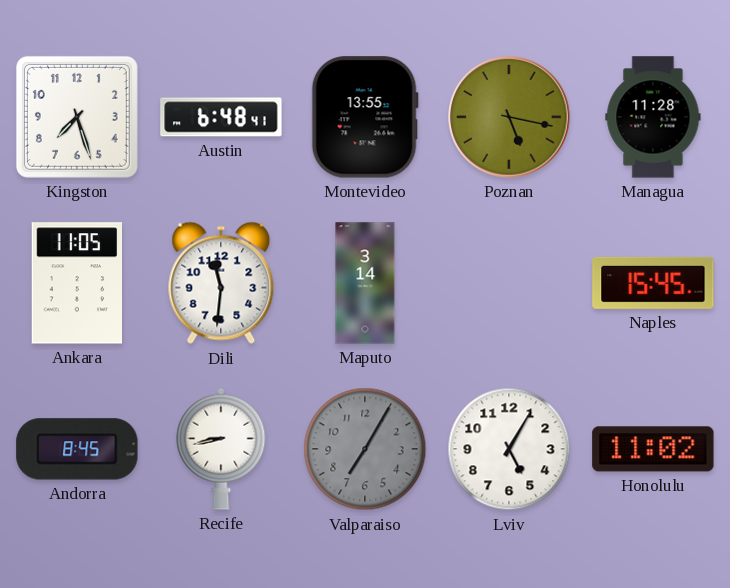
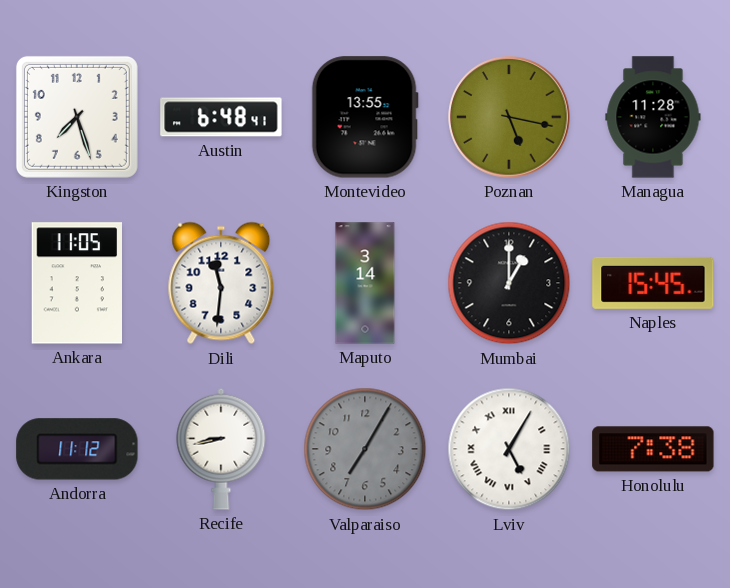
Mumbai: none -> 1:00 (509, 283)
Andorra: 8:45 -> 11:12 (77, 449)
Lviv numerals: Arabic -> Roman (509, 449)
Honolulu: 11:02 -> 7:38 (653, 449)
